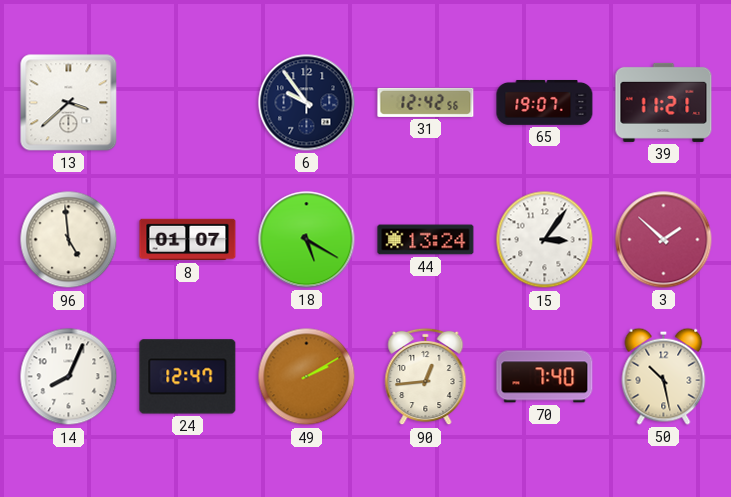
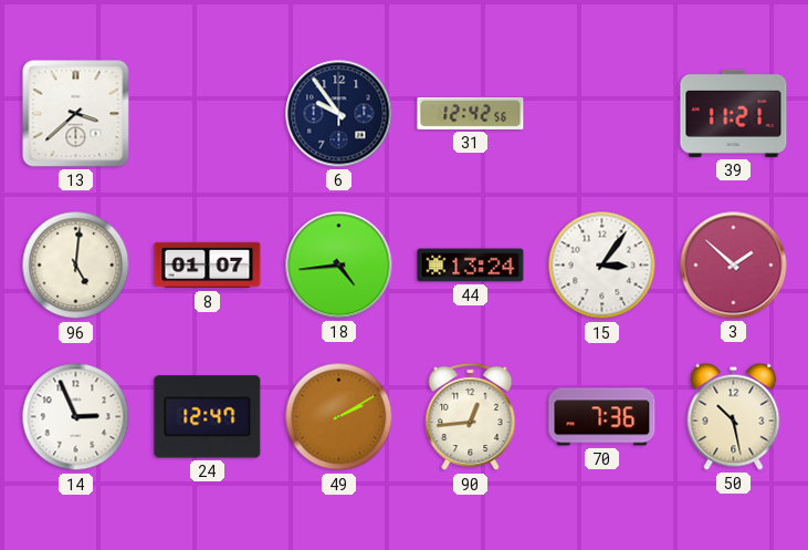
65: 19:07 -> none (545, 102)
96: 4:59 -> 5:01 (76, 266)
18: 5:20 -> 4:44 (339, 266)
14: 8:04 -> 2:56 (76, 417)
70: 7:40 -> 7:36 (602, 417)
